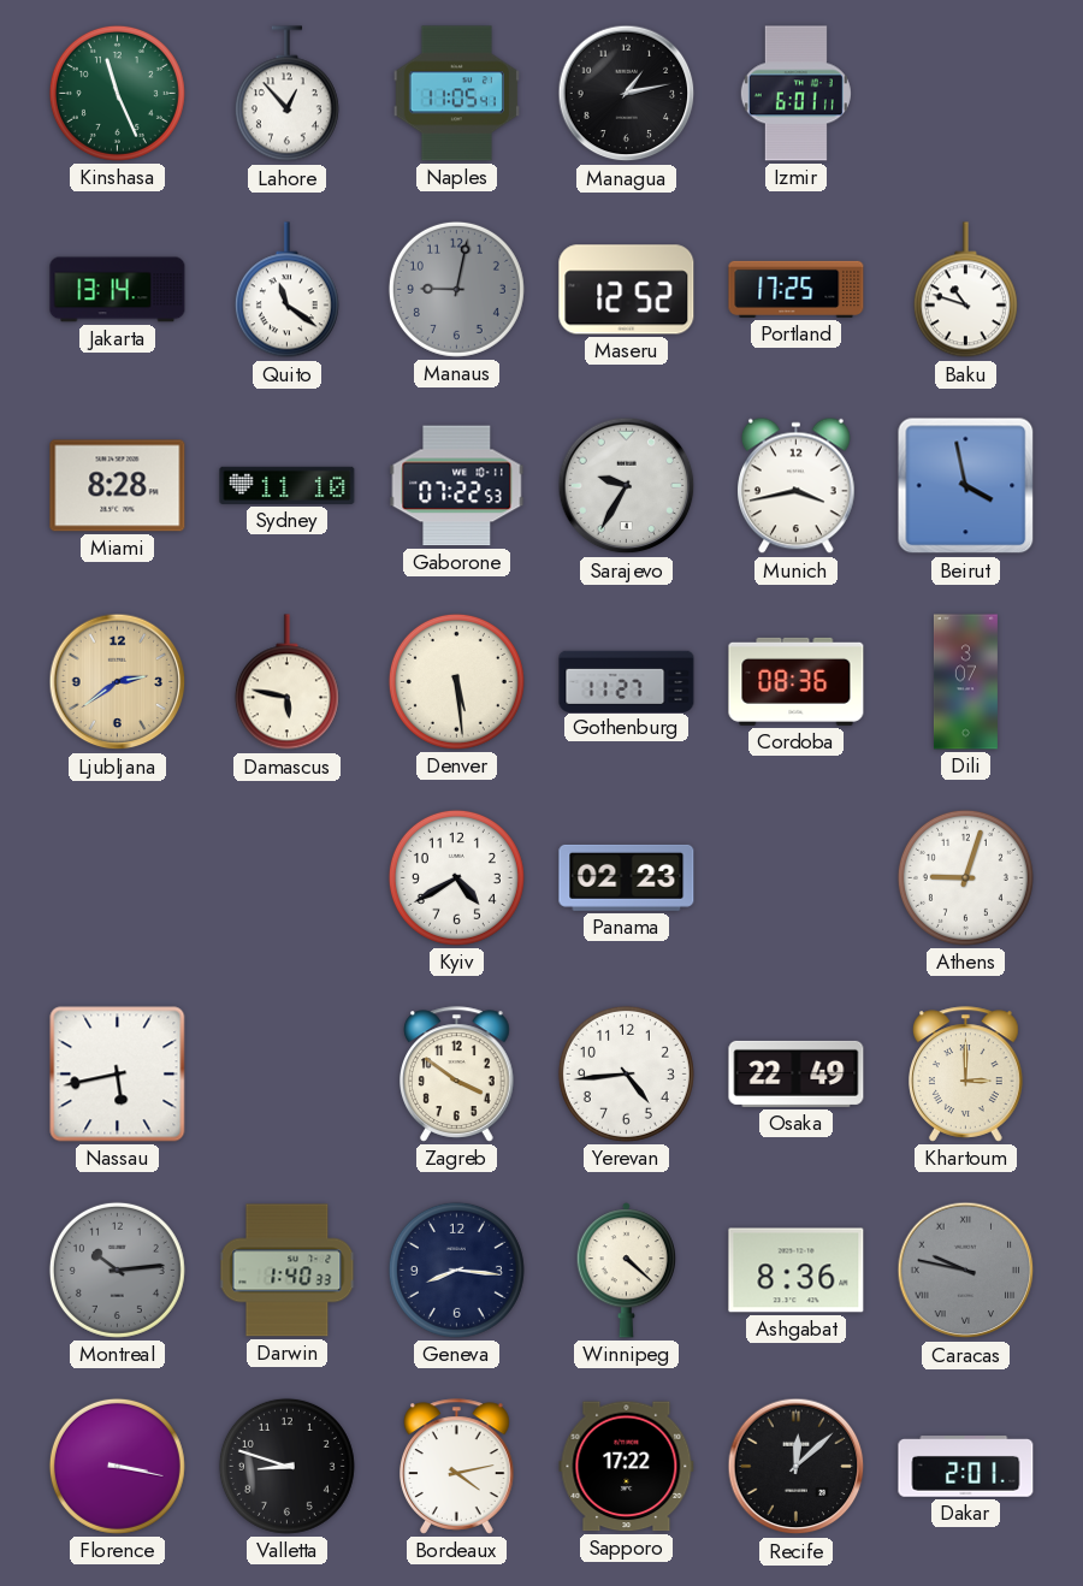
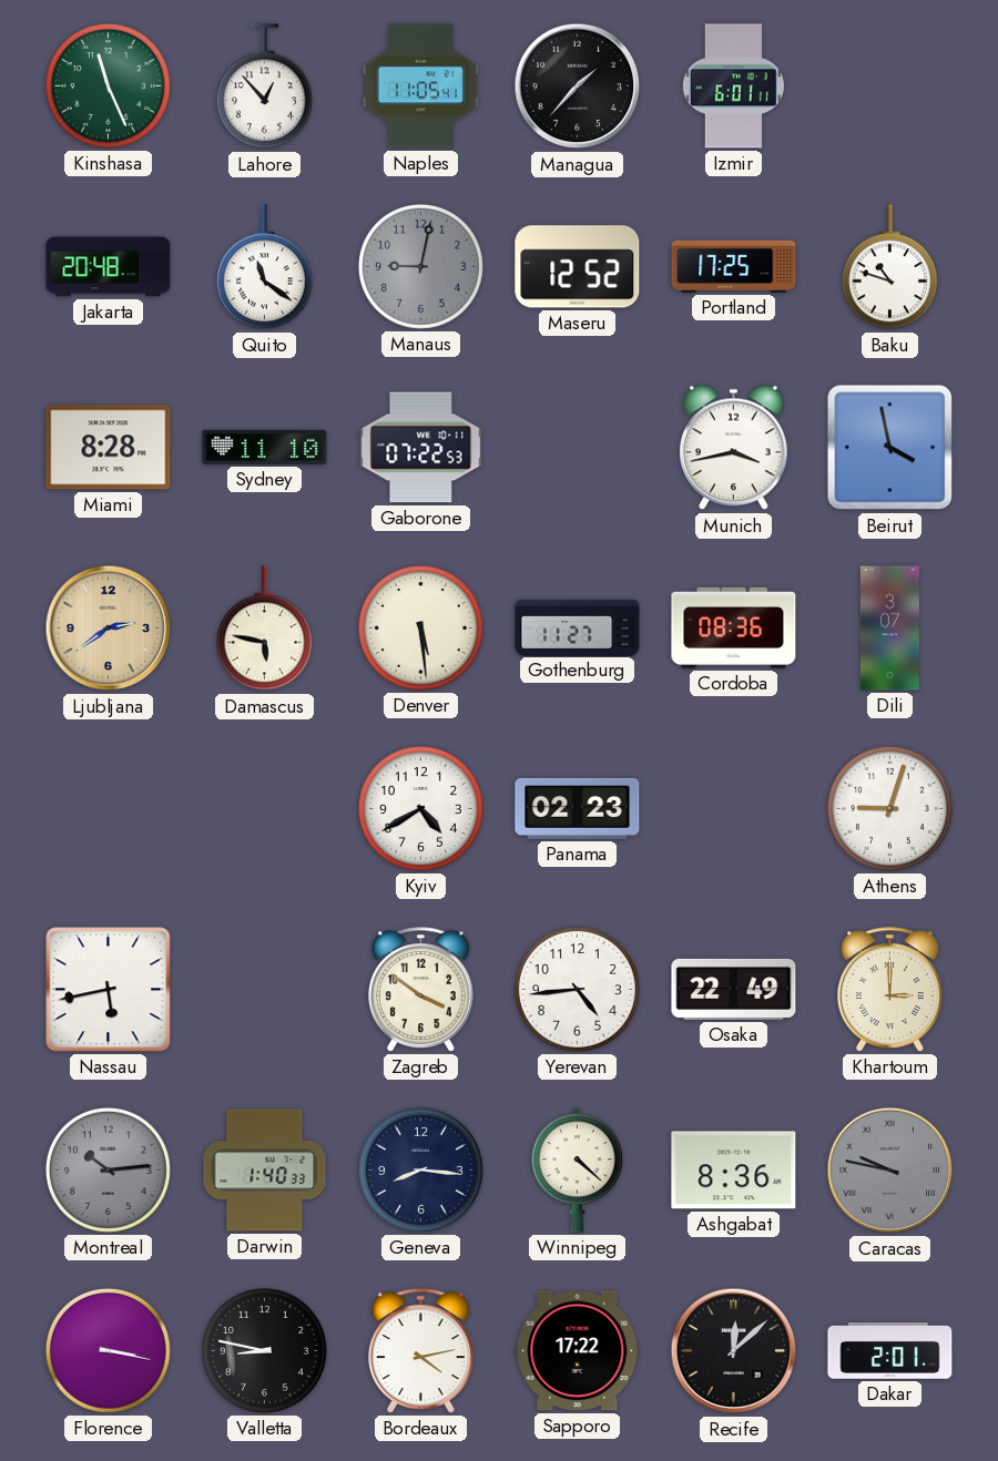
Managua: 1:13 -> 1:37 (578, 86)
Jakarta: 13:14 -> 20:48 (109, 267)
Sarajevo: 9:35 -> none (627, 486)
Valletta: 8:48 -> 8:47 (264, 1350)
